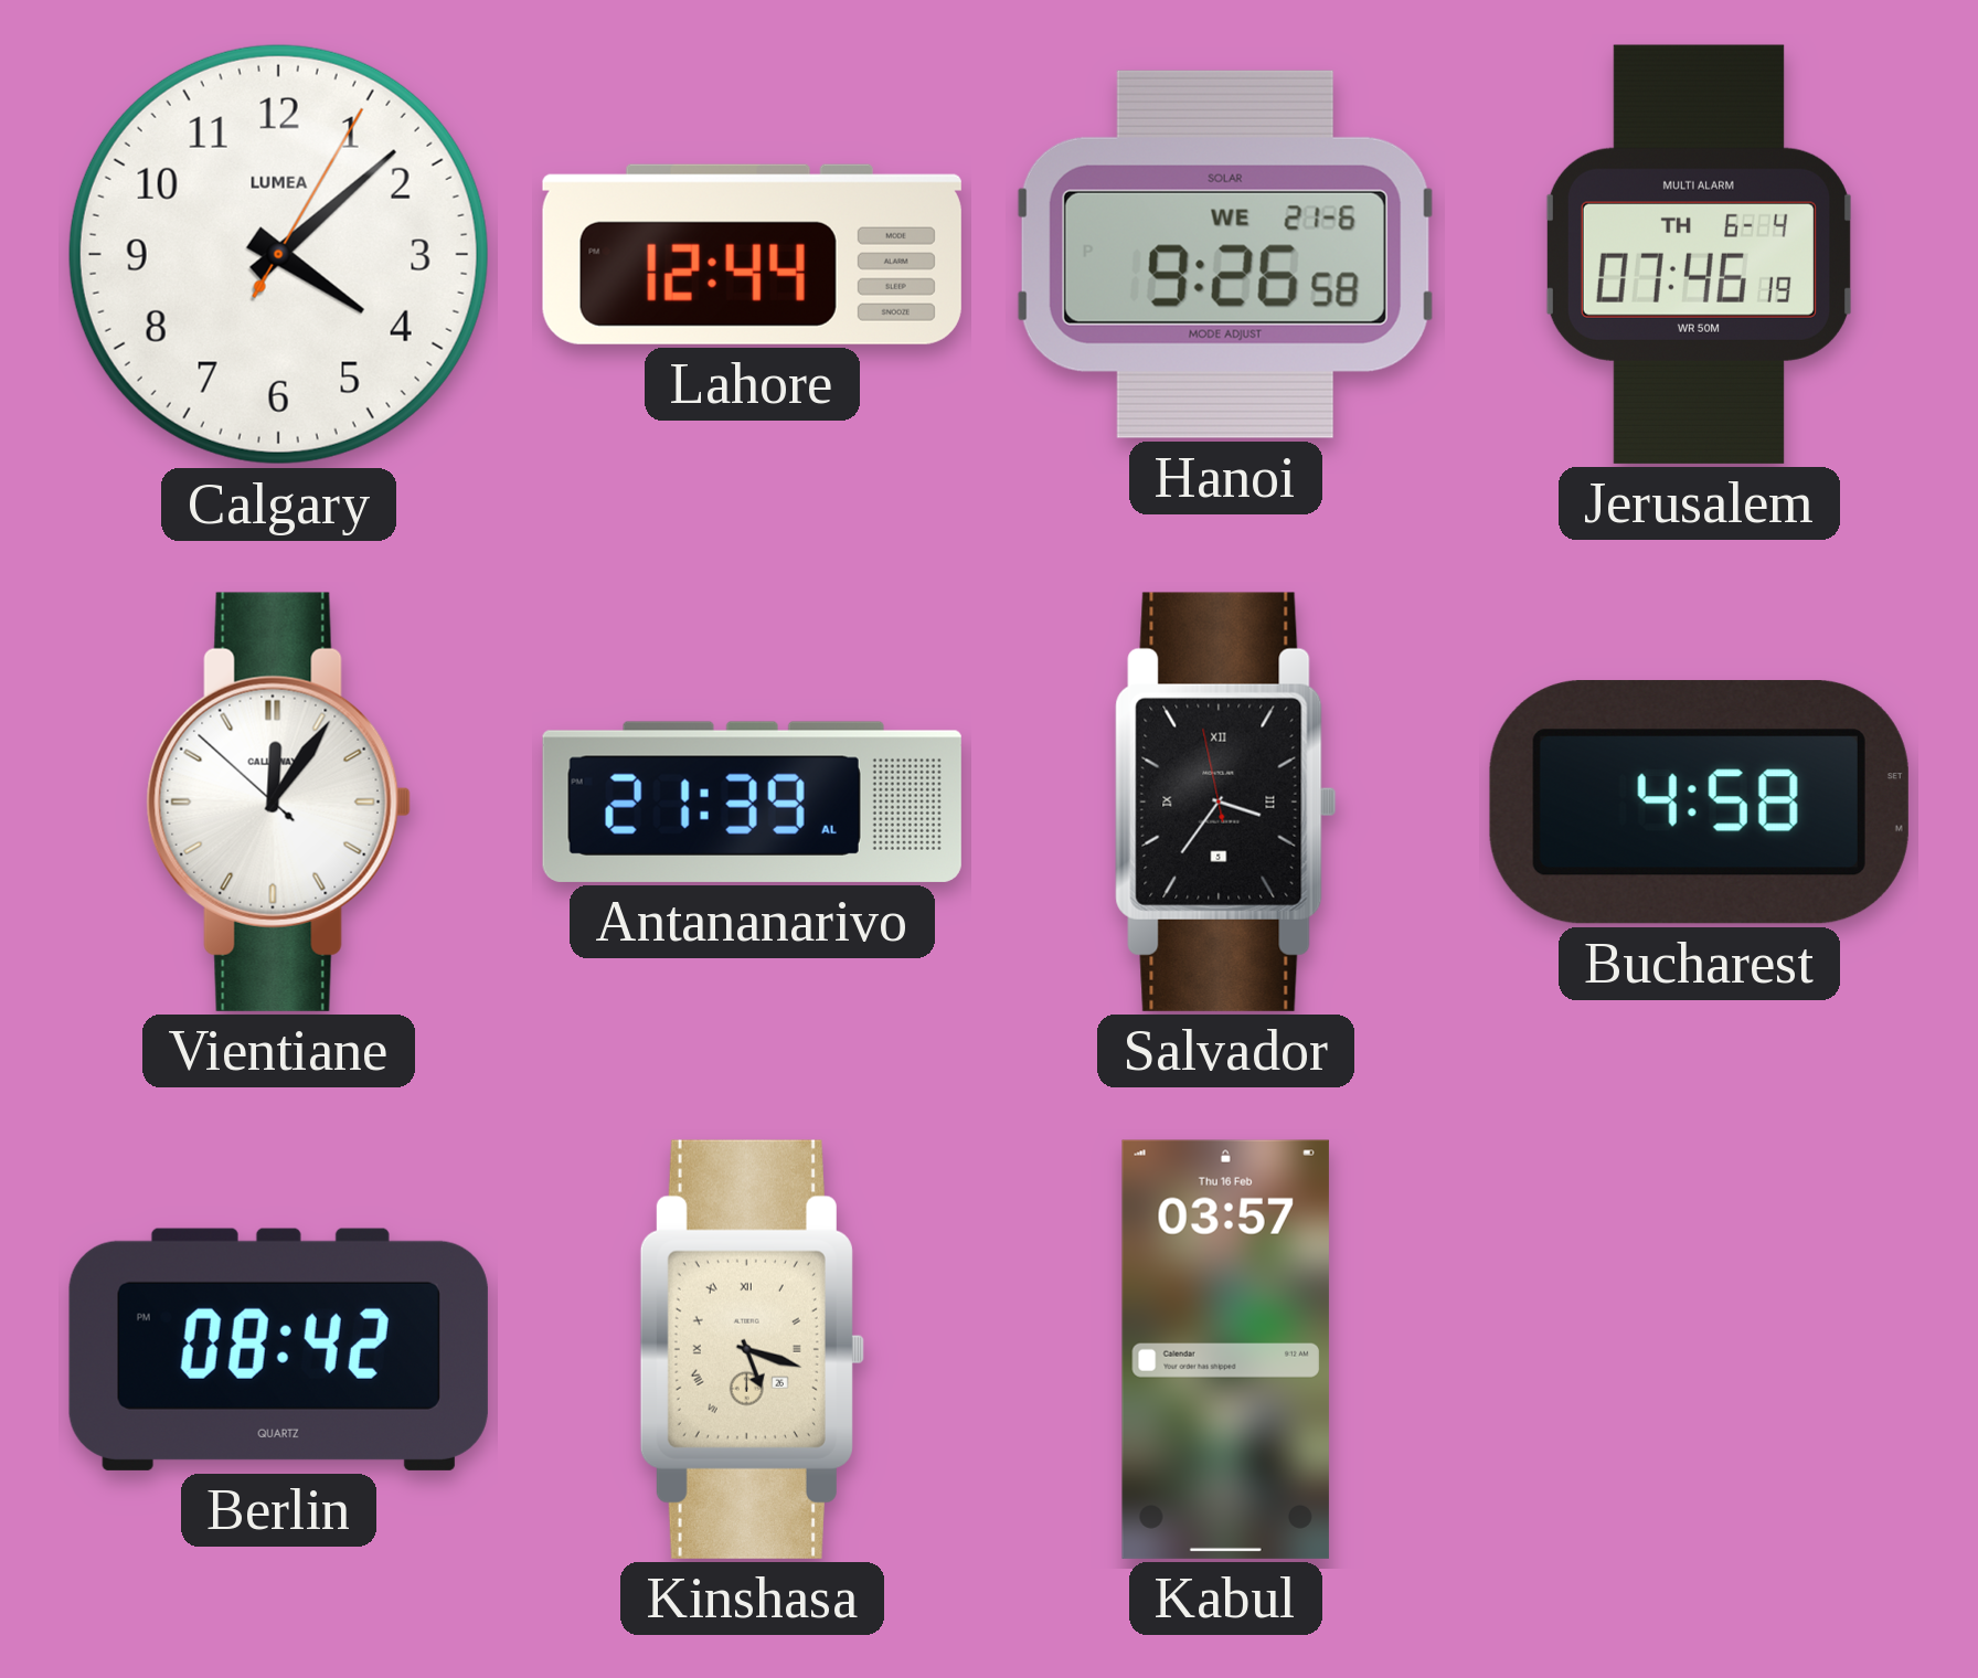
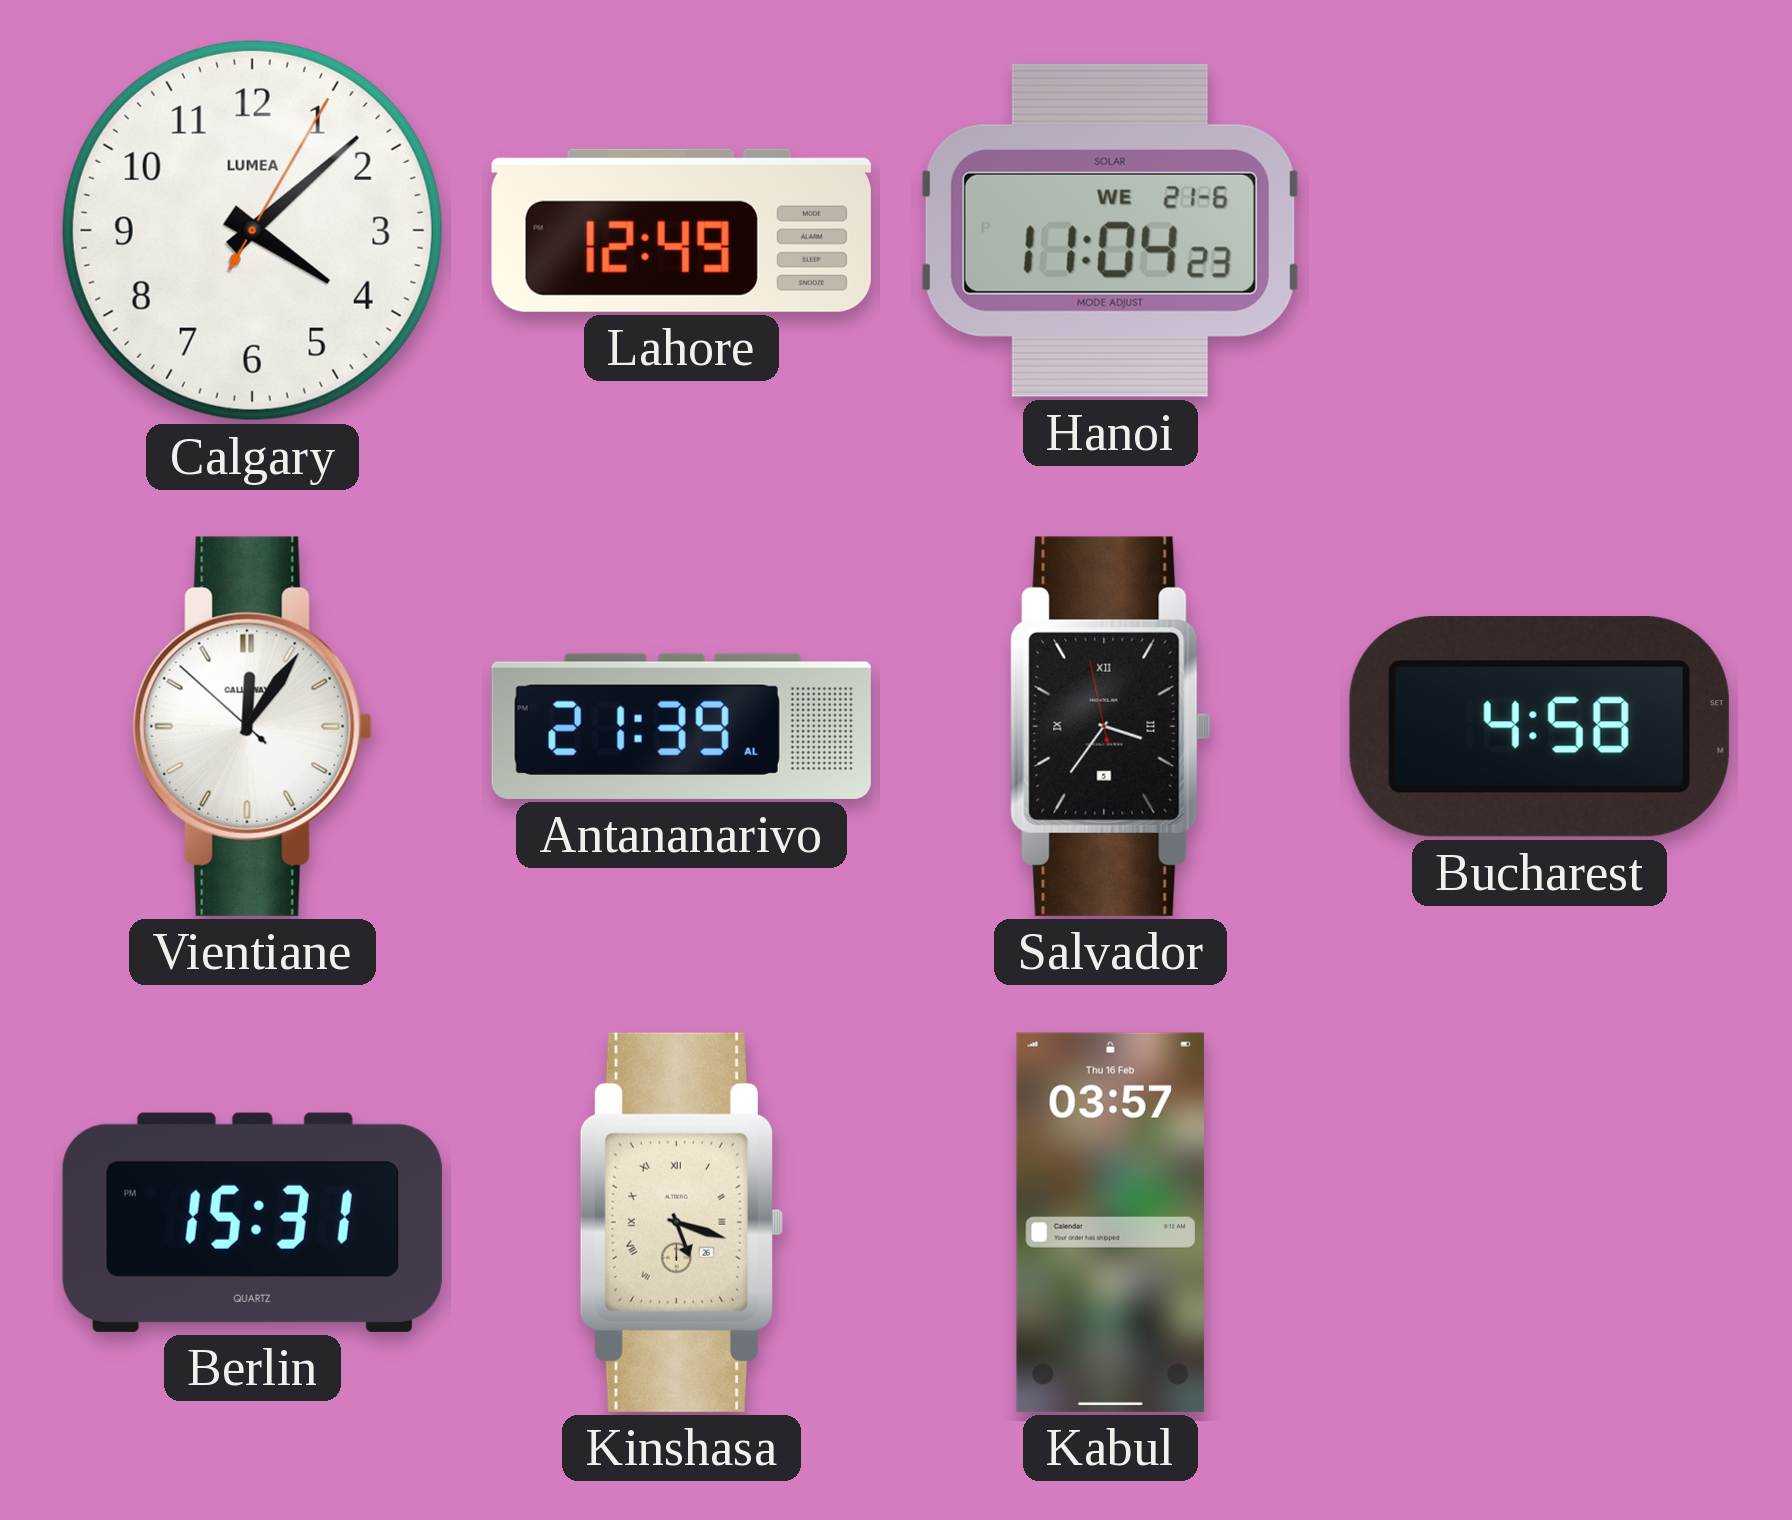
Lahore: 12:44 -> 12:49 (681, 230)
Hanoi: 9:26 -> 11:04 (1110, 230)
Jerusalem: 07:46 -> none (1699, 254)
Berlin: 08:42 -> 15:31 (252, 1222)
